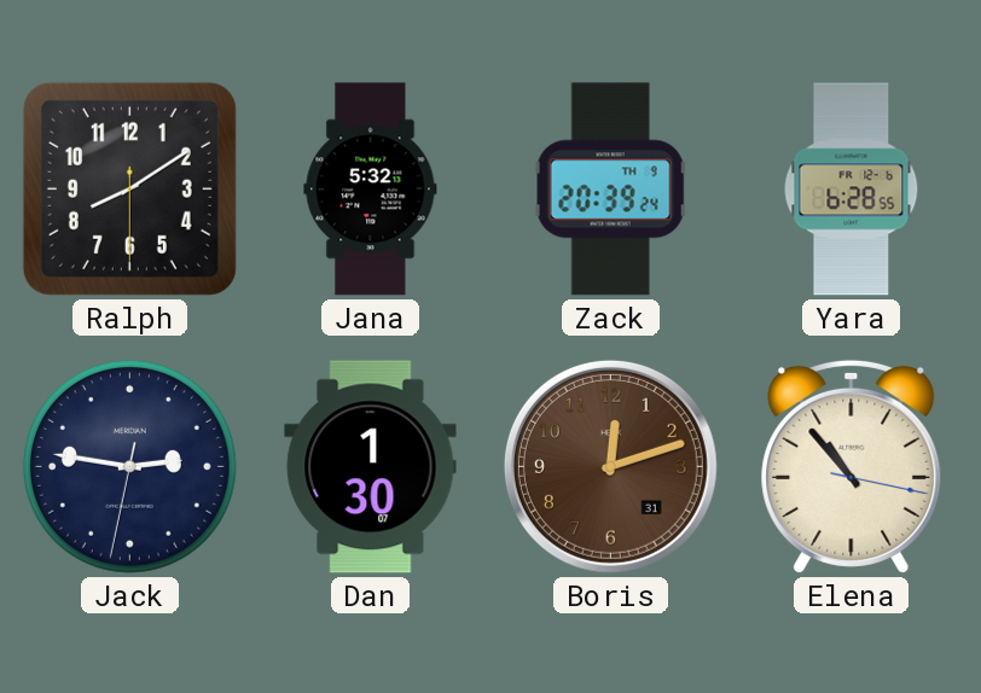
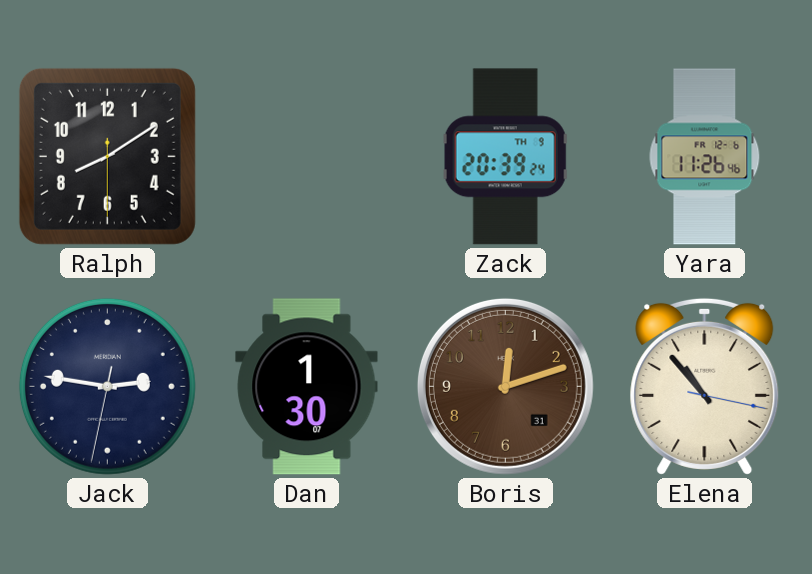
Jana: 5:32 -> none (371, 190)
Yara: 6:28 -> 11:26 (705, 157)
